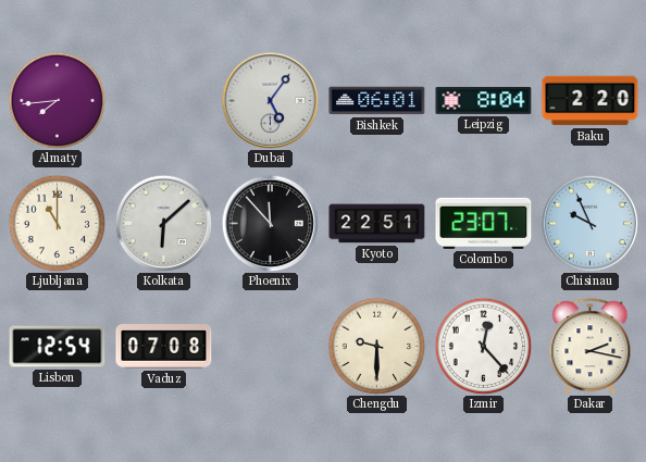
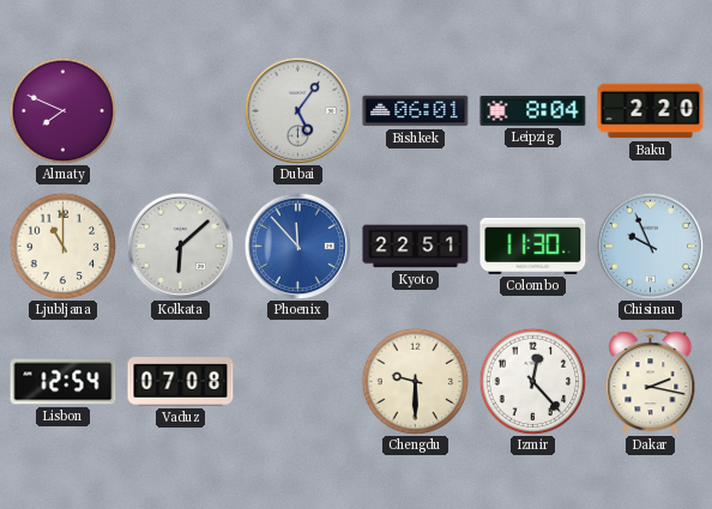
Almaty: 7:44 -> 7:49 (62, 110)
Phoenix dial: black -> blue (297, 246)
Colombo: 23:07 -> 11:30 (533, 246)
